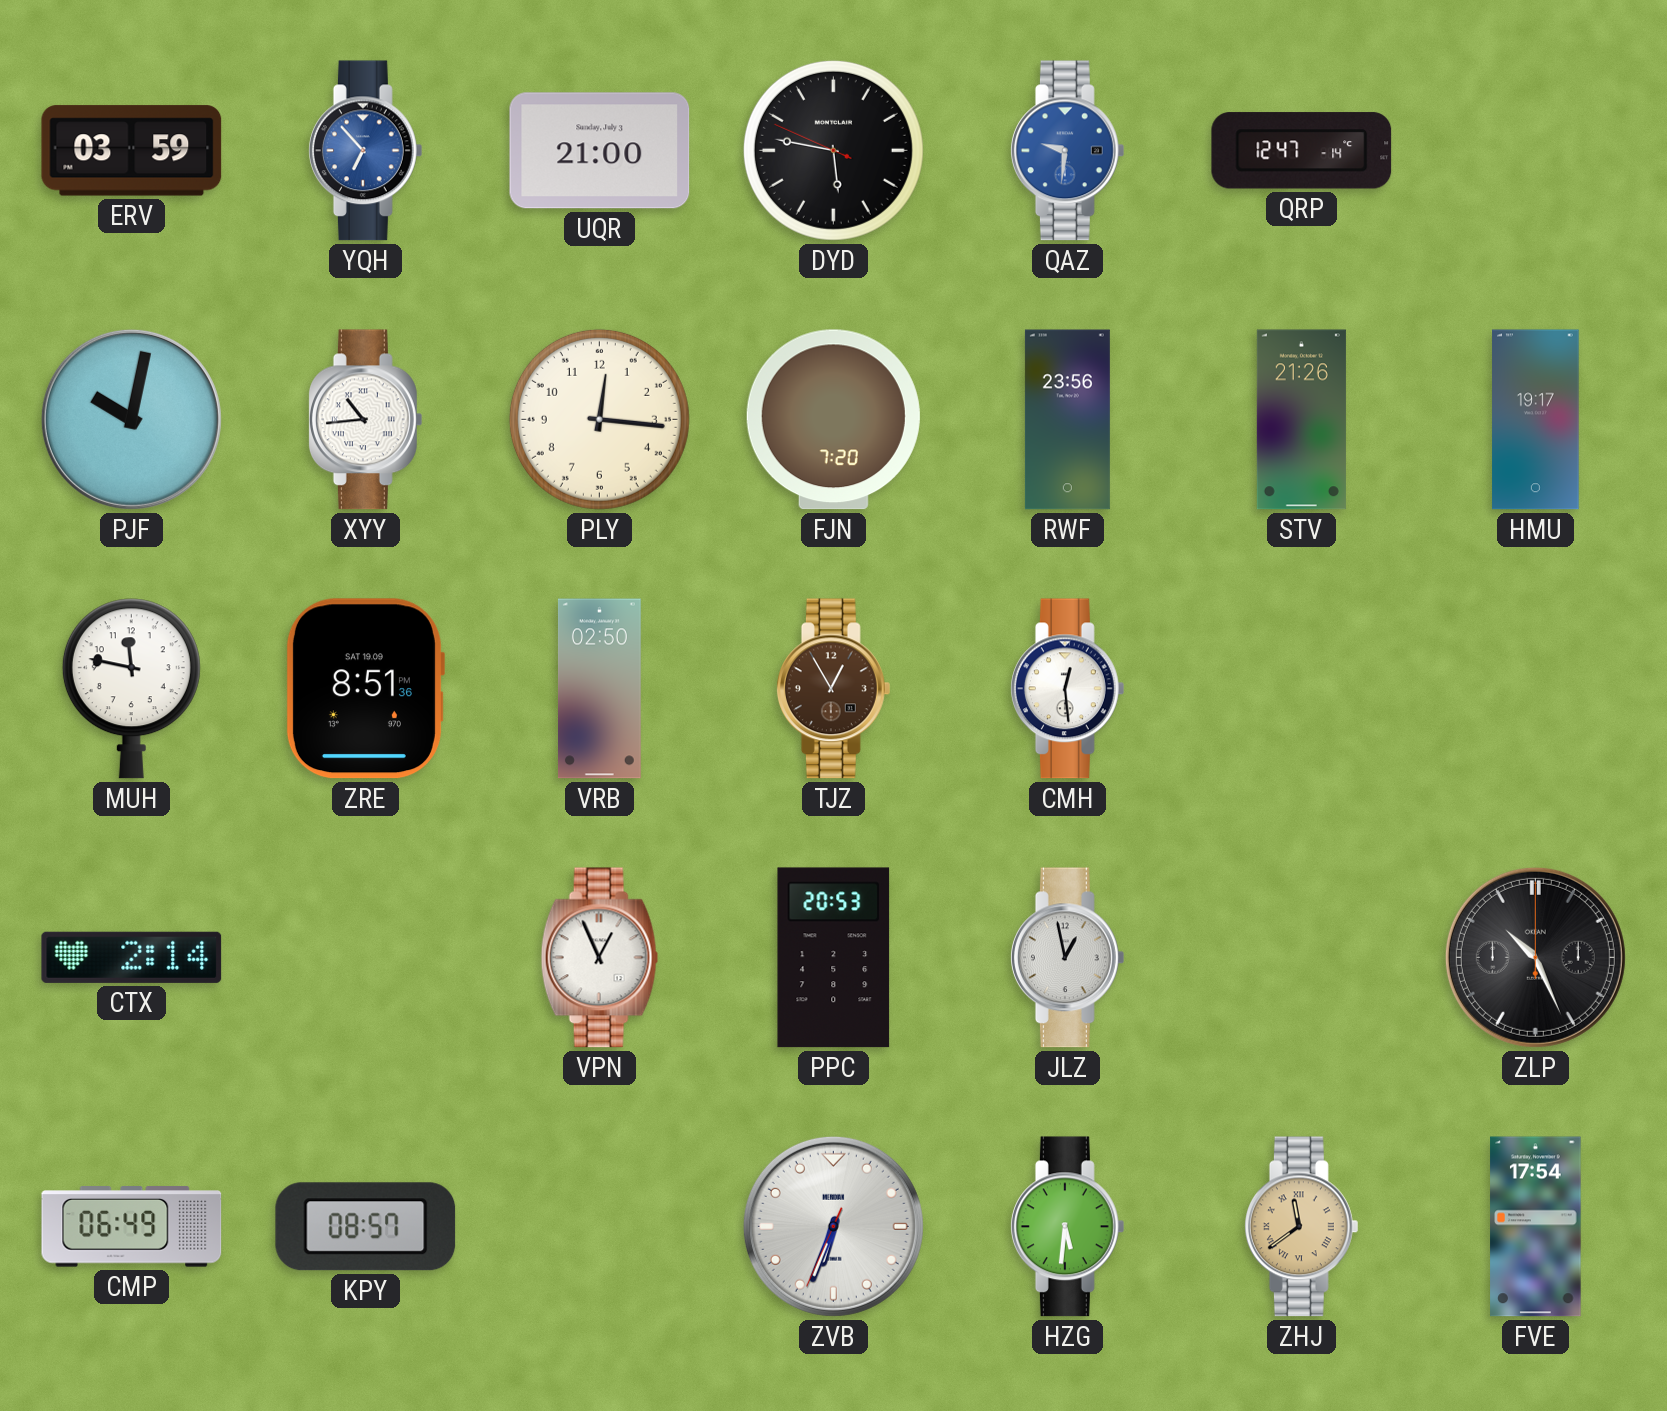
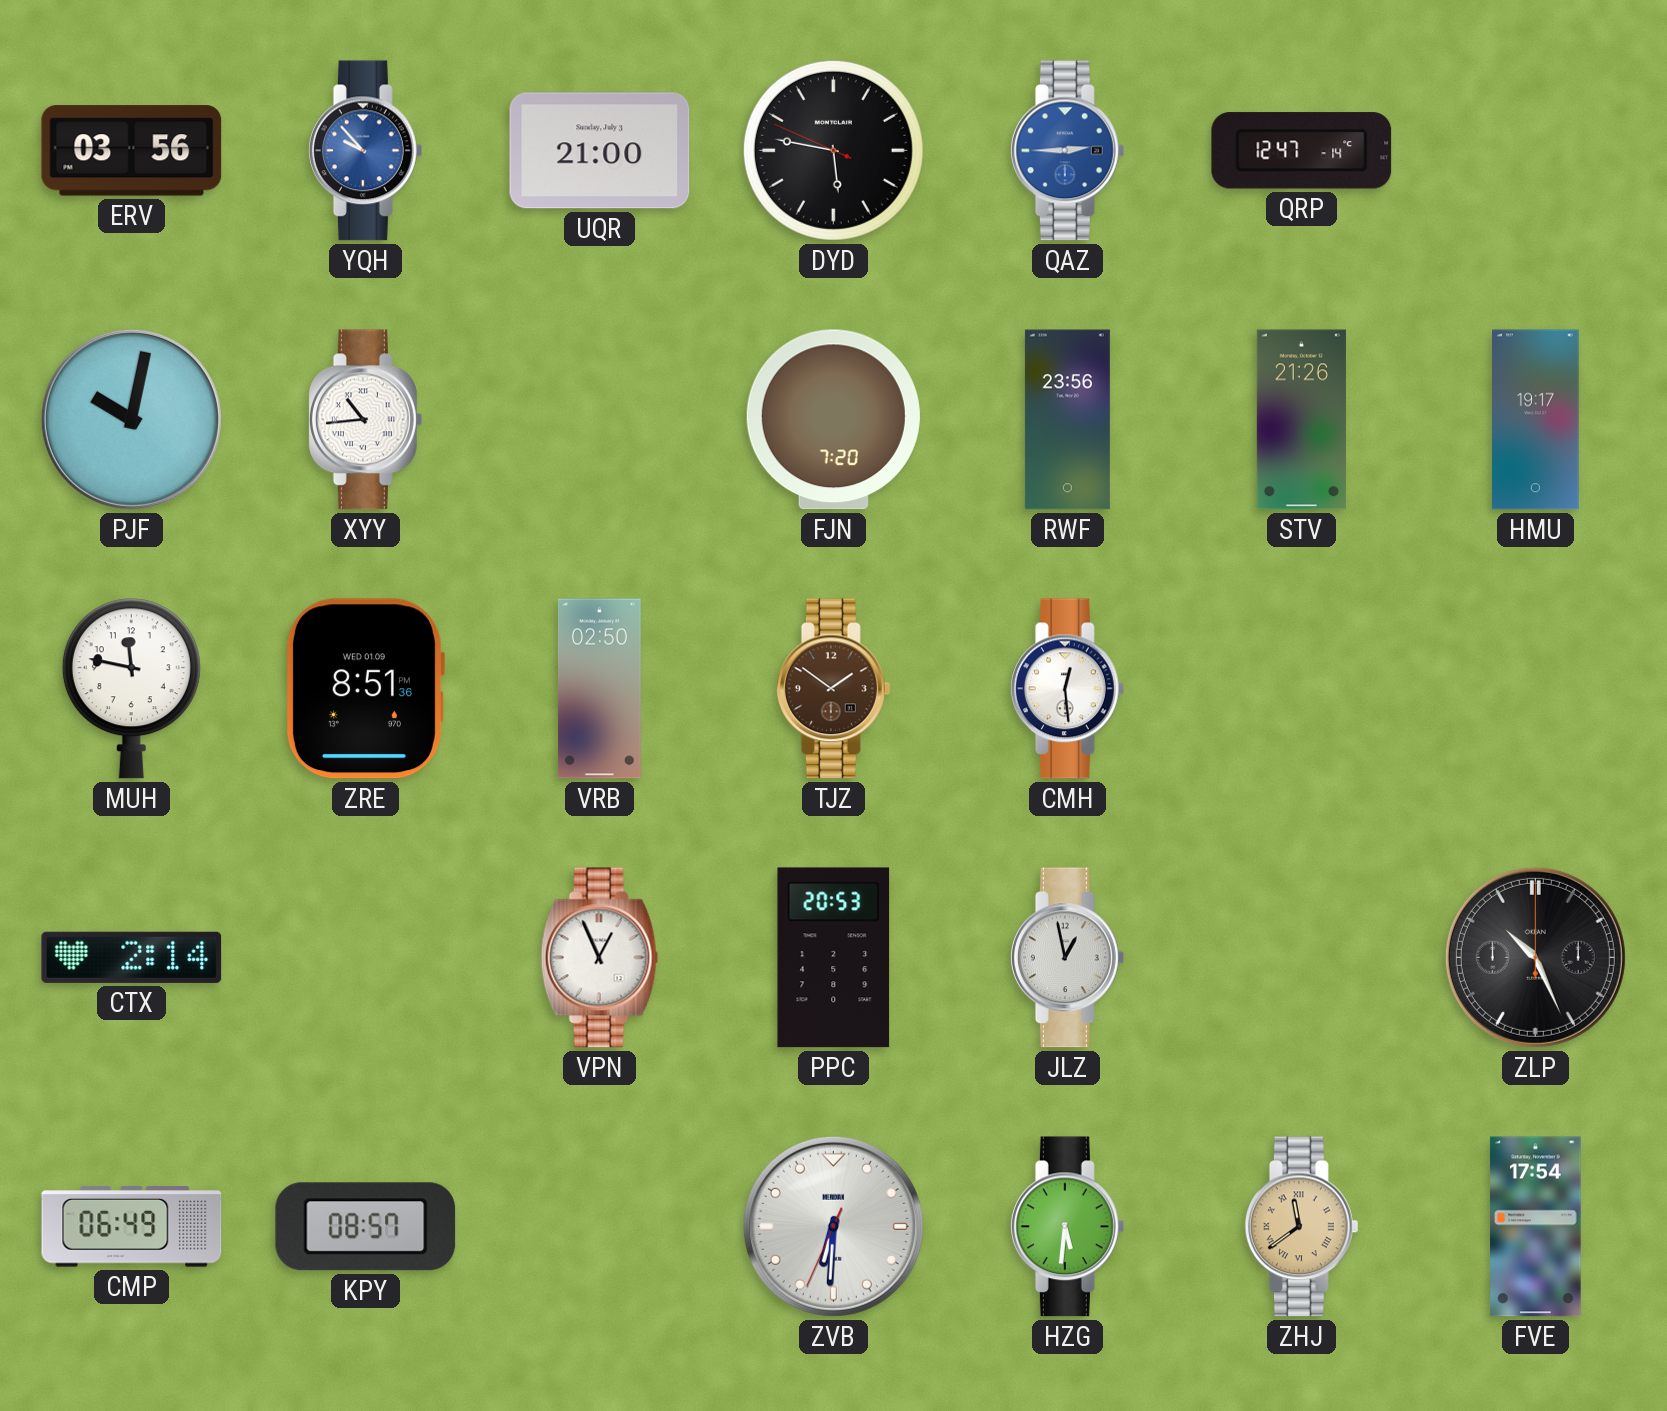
ERV: 03:59 -> 03:56 (132, 151)
YQH: 6:53 -> 9:53 (365, 151)
QAZ: 9:31 -> 2:45 (1067, 151)
PLY: 12:16 -> none (599, 419)
ZRE date: SAT 19.09 -> WED 01.09 (365, 689)
TJZ: 12:55 -> 1:51 (833, 689)
ZVB: 6:33 -> 6:30 (833, 1226)
